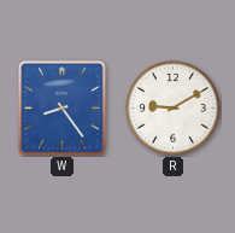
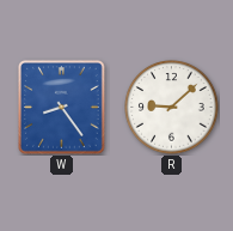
R: 9:10 -> 9:08 (172, 108)
